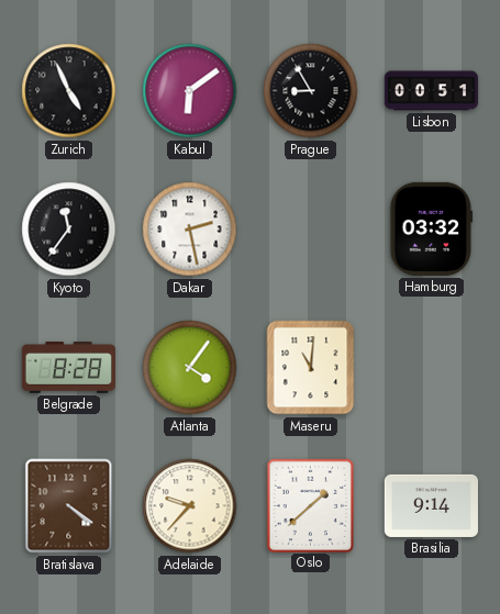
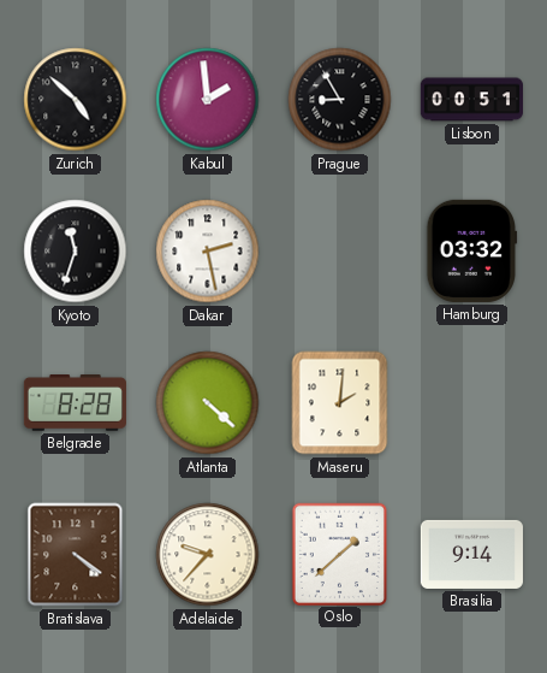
Zurich: 4:56 -> 4:52 (76, 100)
Kabul: 6:09 -> 1:59 (208, 100)
Kyoto: 11:36 -> 11:33 (76, 252)
Atlanta: 4:06 -> 4:22 (208, 403)
Maseru: 11:01 -> 2:01 (340, 403)
